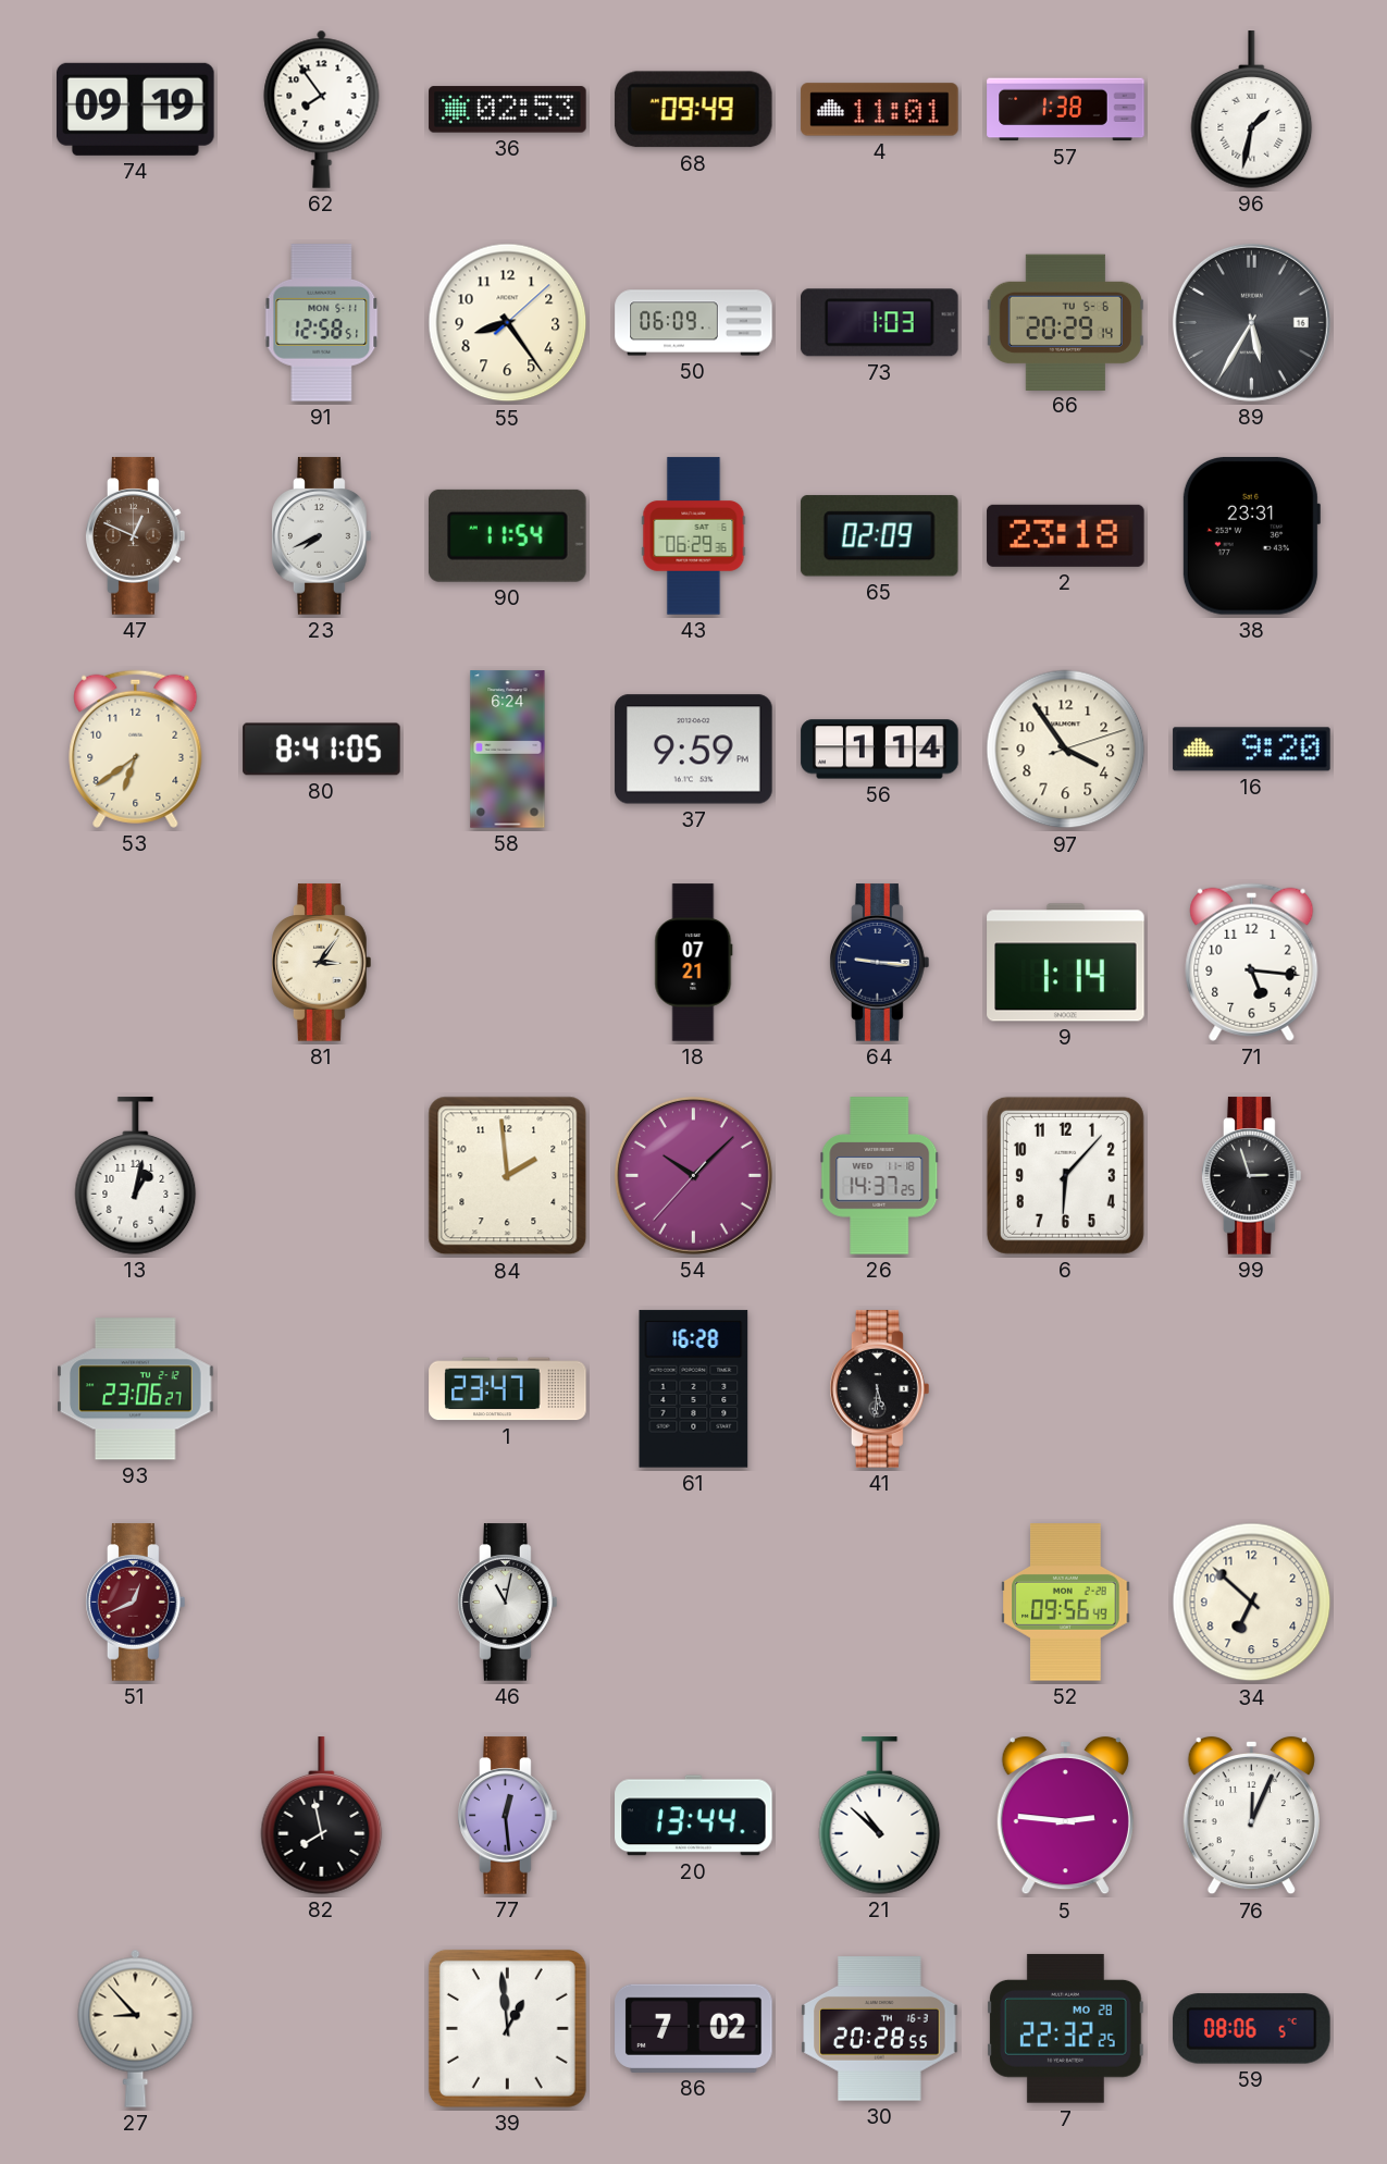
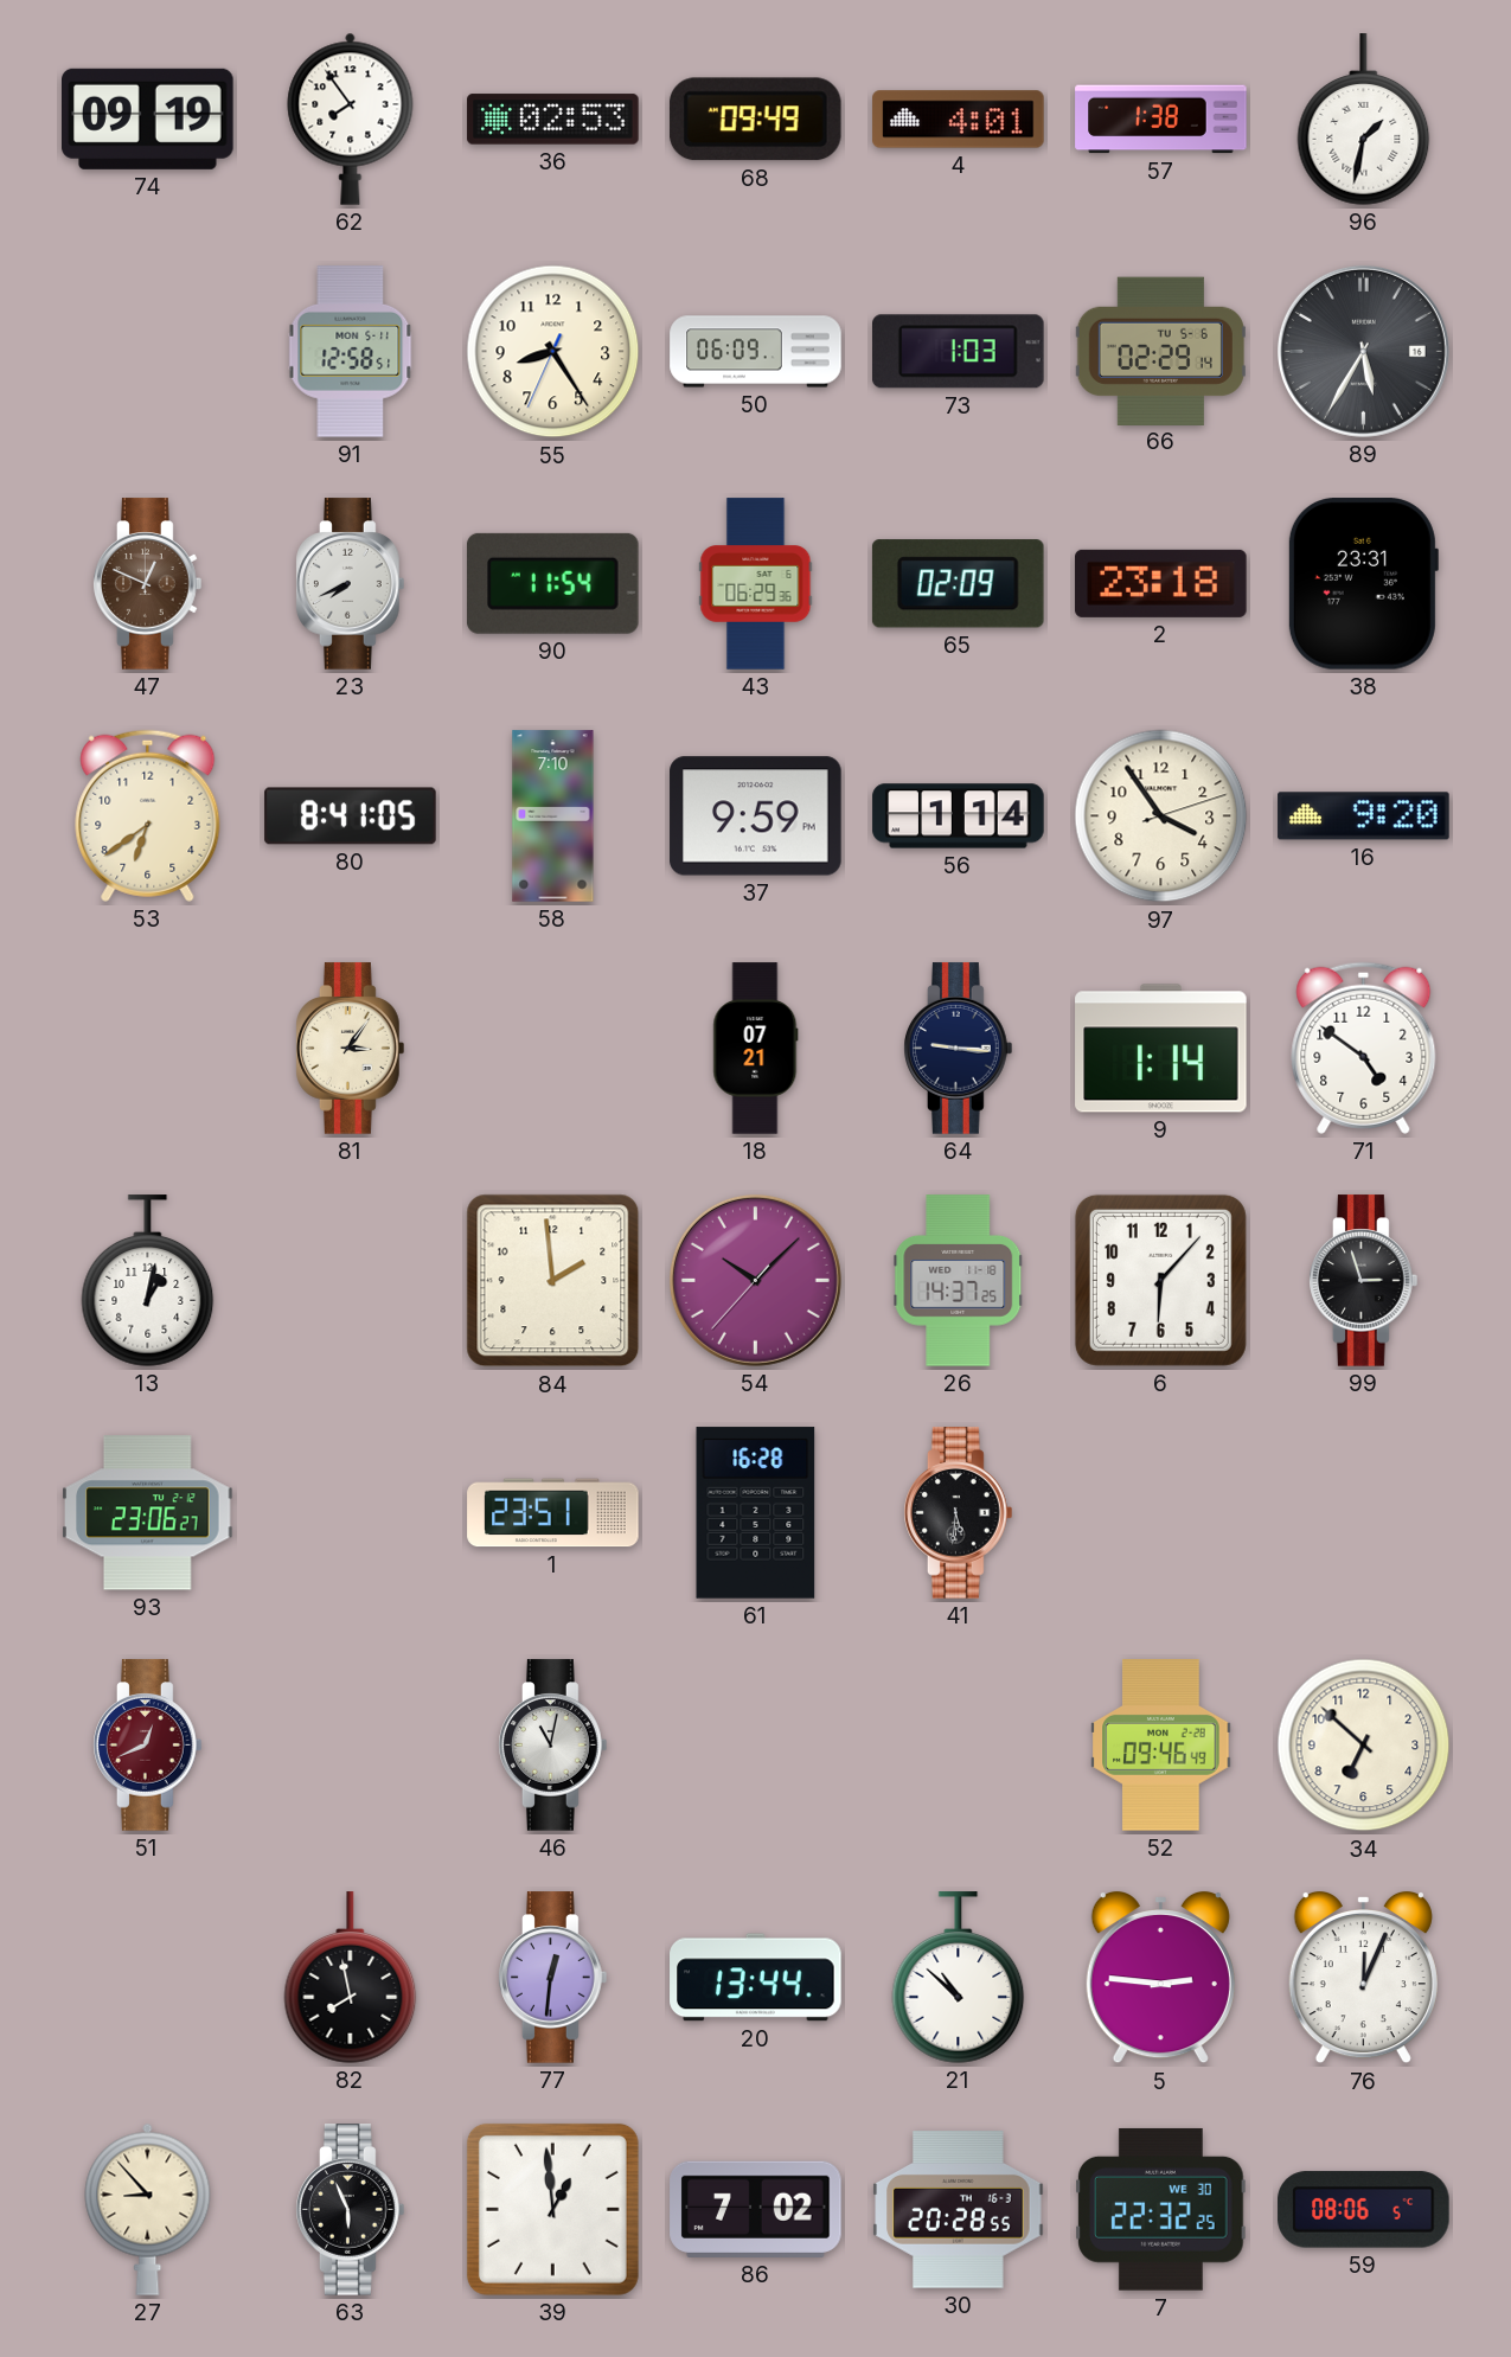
4: 11:01 -> 4:01 (959, 120)
55: 8:24:08 -> 8:24:34 (553, 352)
66: 20:29 -> 02:29 (1160, 351)
58: 6:24 -> 7:10 (553, 816)
71: 5:16 -> 4:51 (1364, 1048)
1: 23:47 -> 23:51 (553, 1513)
52: 09:56 -> 09:46 (1161, 1746)
77: 12:29 -> 12:31 (553, 1978)
63: none -> 5:56 (351, 2210)
7 date: MO 28 -> WE 30 (1161, 2209)
